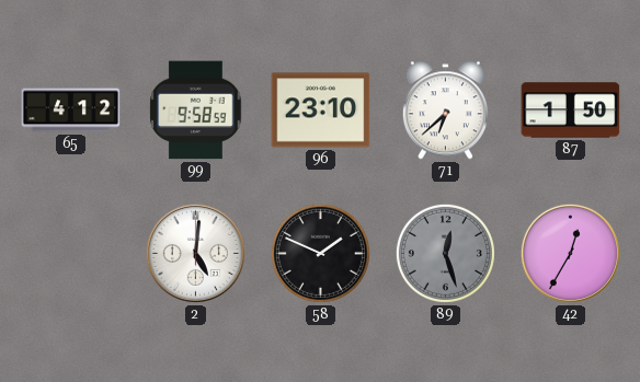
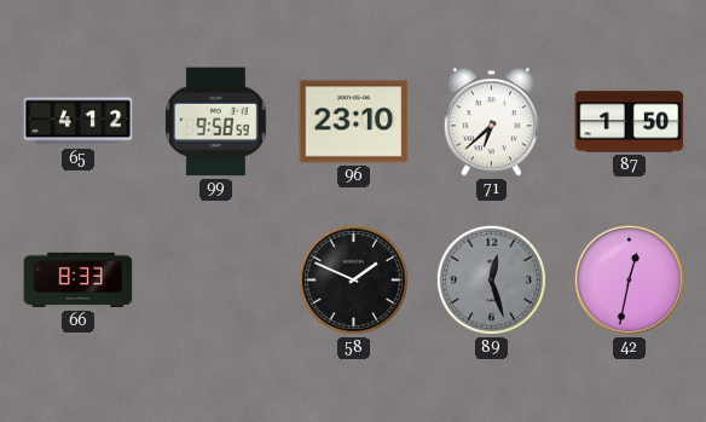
66: none -> 8:33 (79, 281)
2: 5:01 -> none (195, 253)
42: 12:35 -> 12:32 (629, 279)
